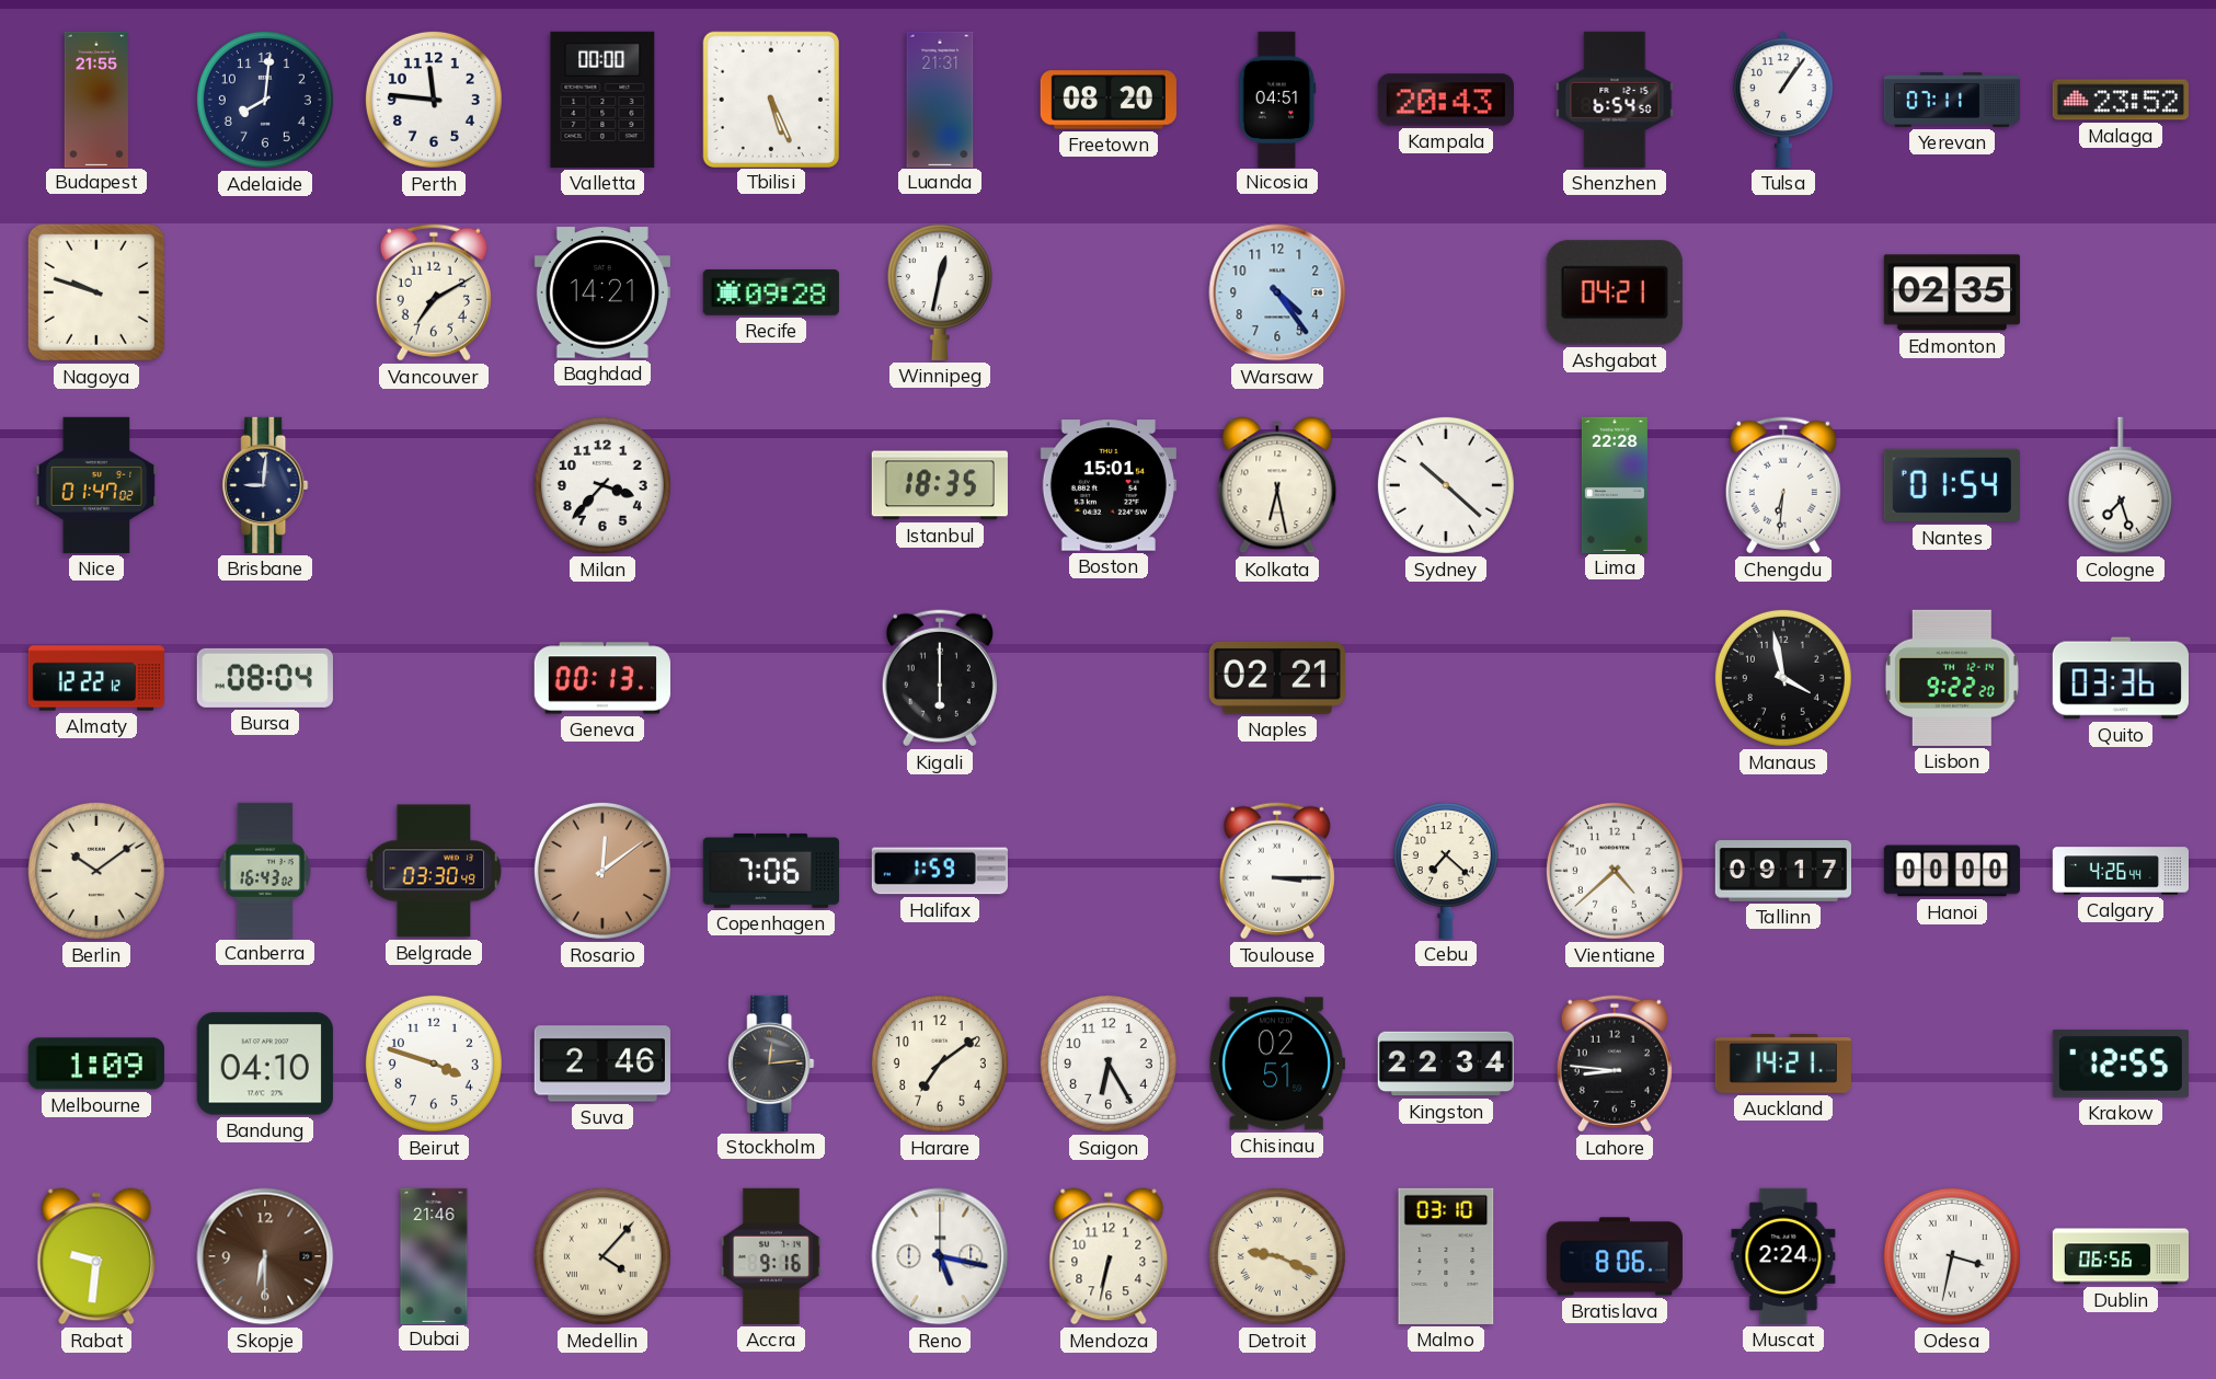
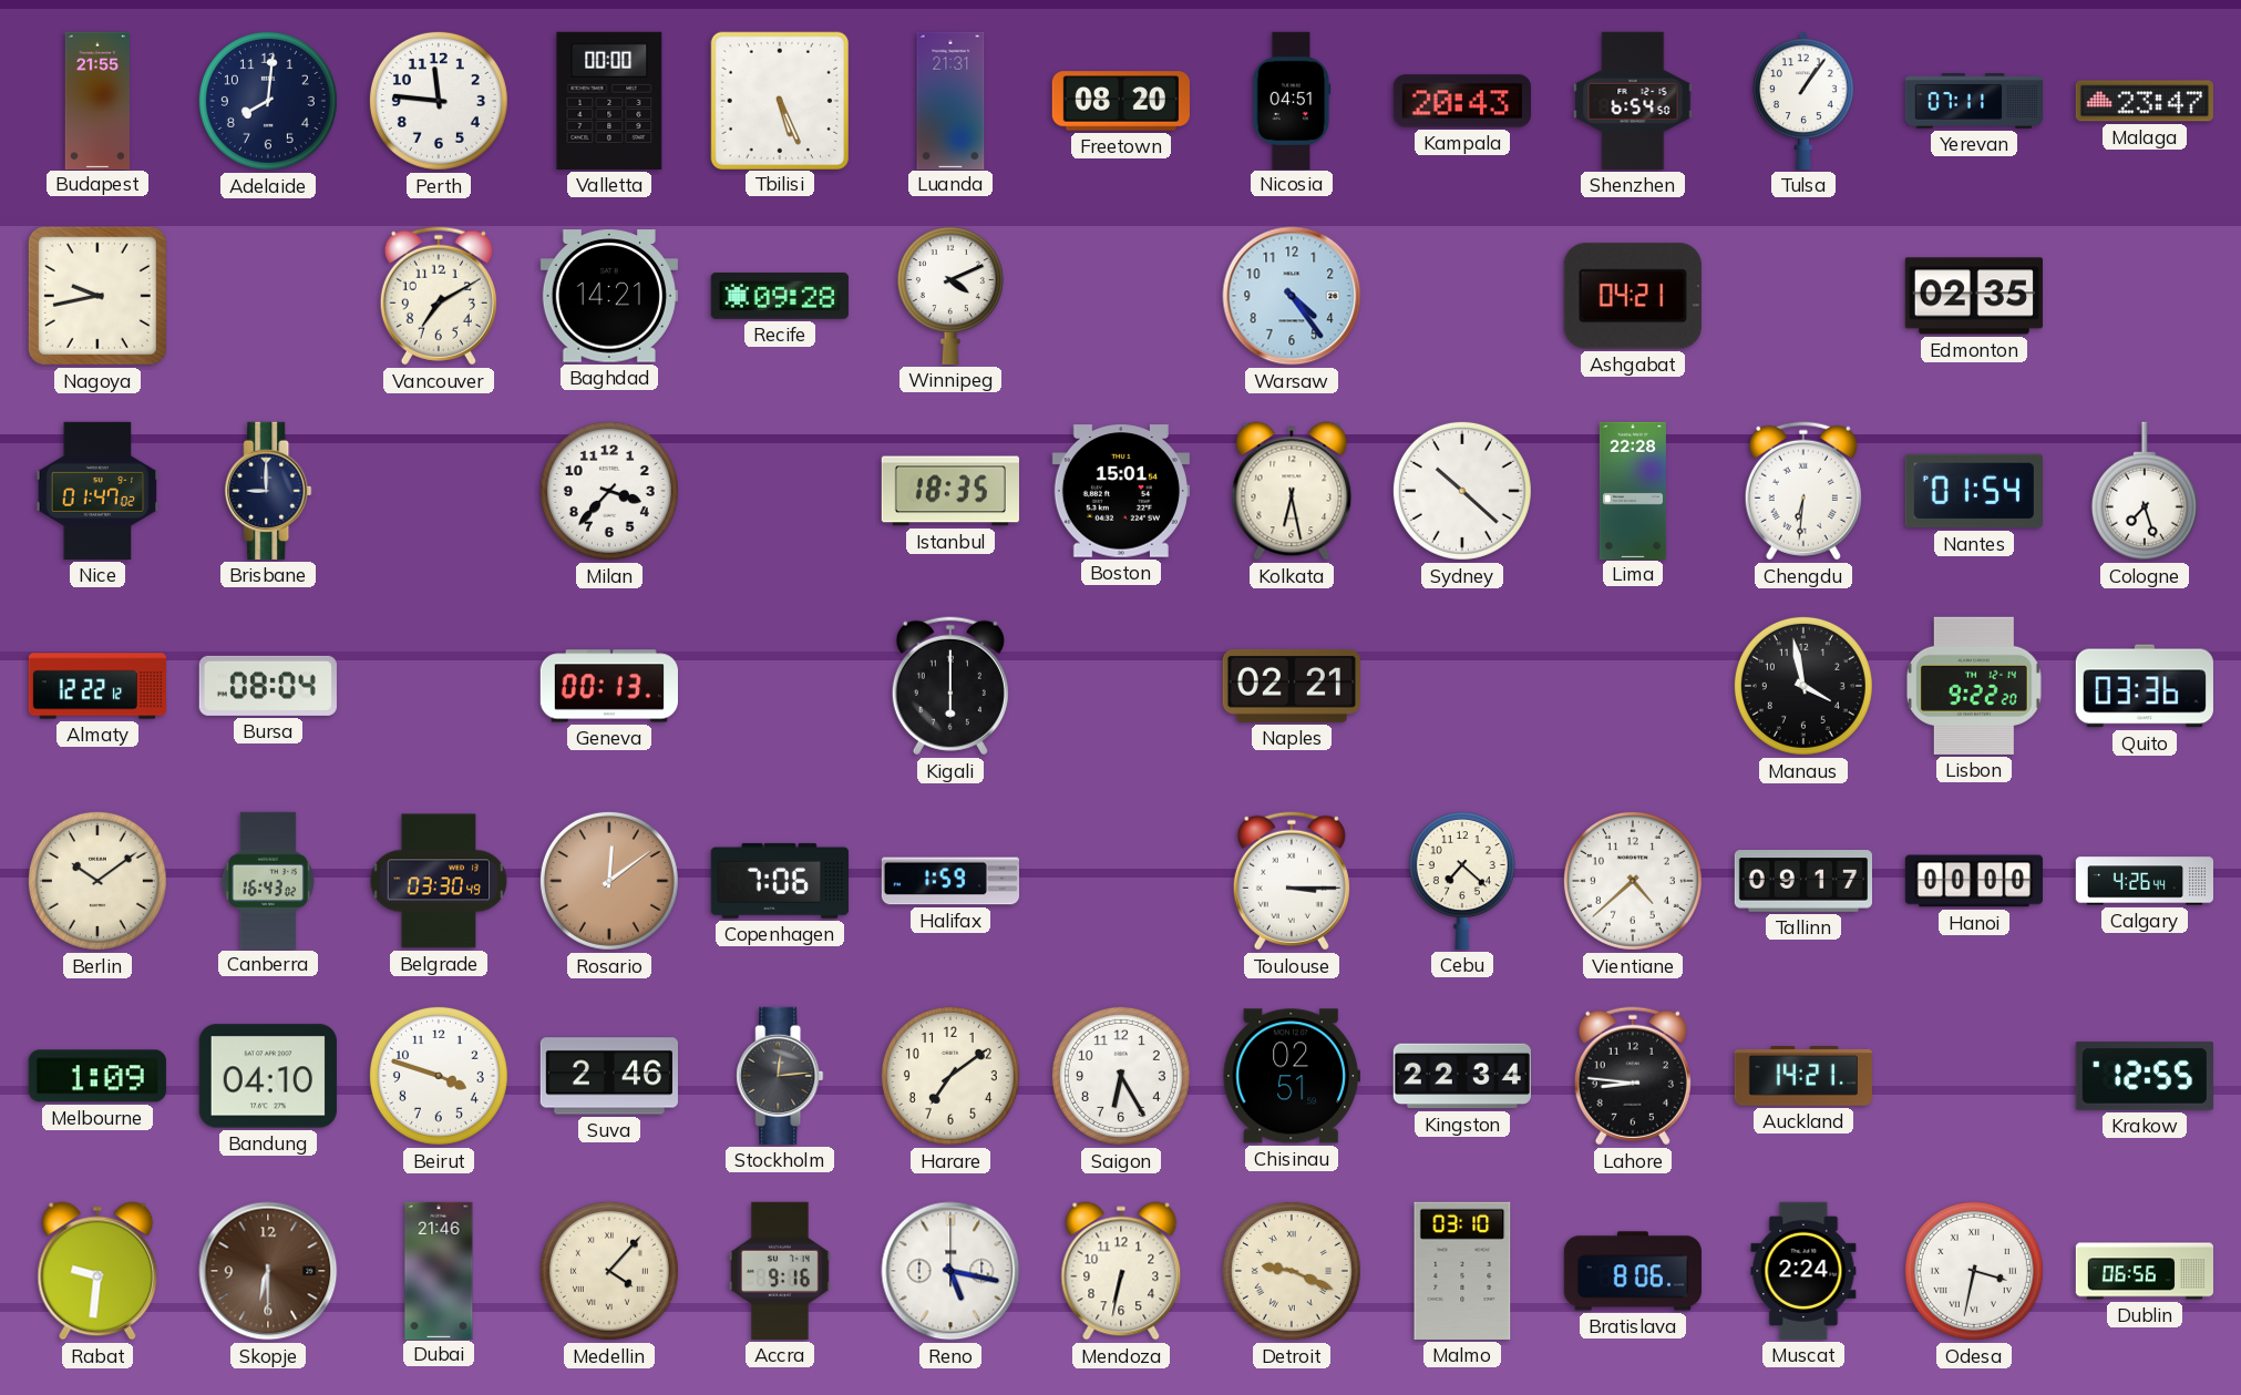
Malaga: 23:52 -> 23:47 (2145, 101)
Nagoya: 9:48 -> 9:43 (97, 296)
Winnipeg: 12:32 -> 4:11 (950, 296)
Brisbane: 9:01 -> 9:00 (268, 491)
